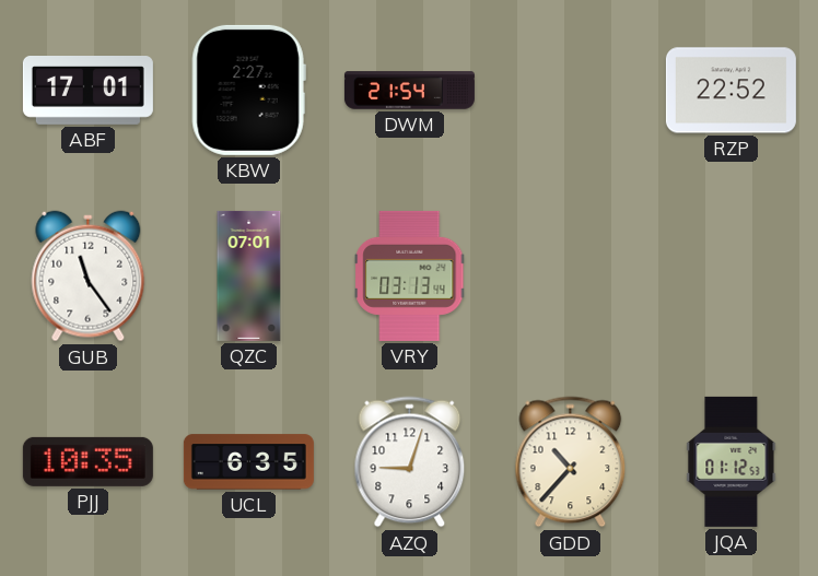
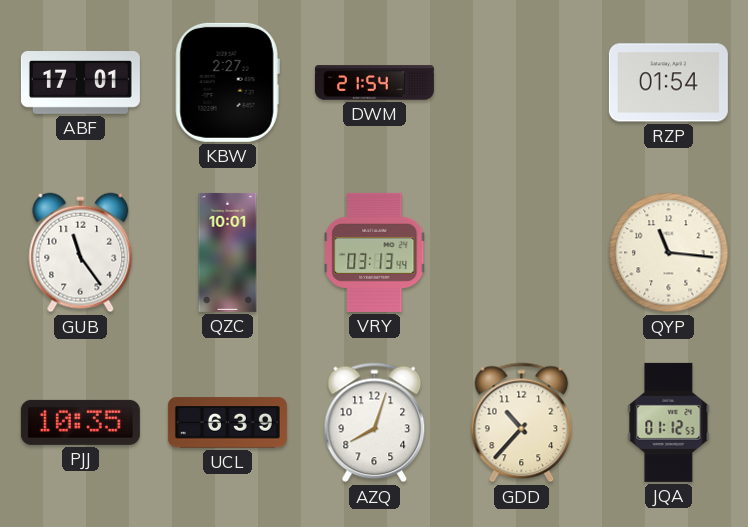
RZP: 22:52 -> 01:54 (668, 83)
QZC: 07:01 -> 10:01 (228, 252)
QYP: none -> 11:16 (669, 253)
UCL: 6:35 -> 6:39 (227, 423)
AZQ: 9:03 -> 8:03 (375, 423)
